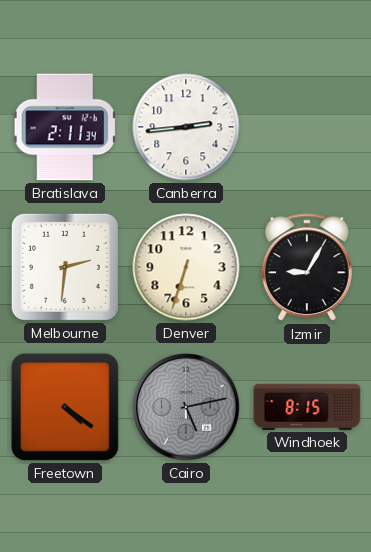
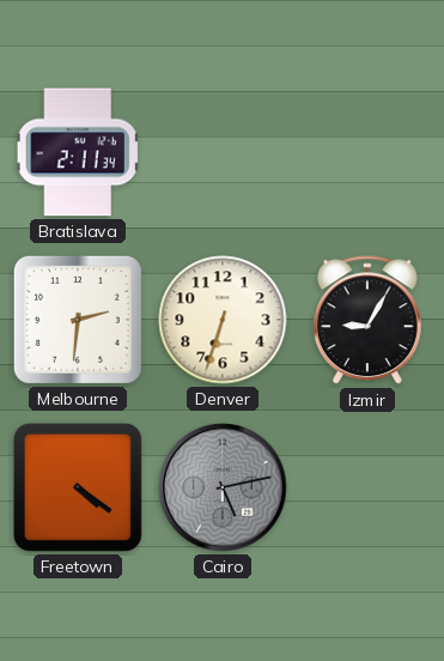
Canberra: 2:44 -> none (186, 127)
Windhoek: 8:15 -> none (307, 407)
